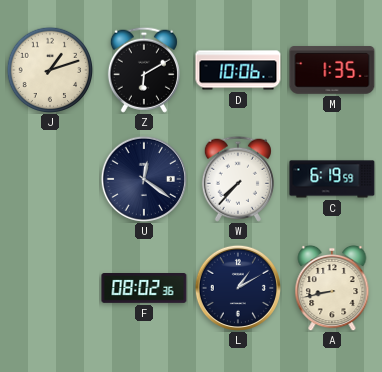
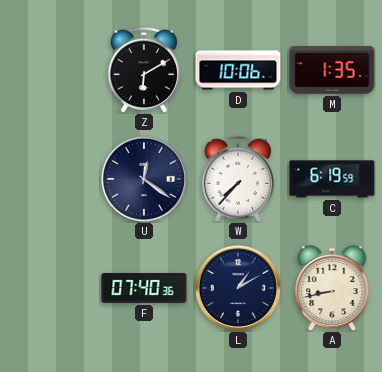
J: 1:12 -> none (50, 70)
F: 08:02 -> 07:40 (144, 289)
